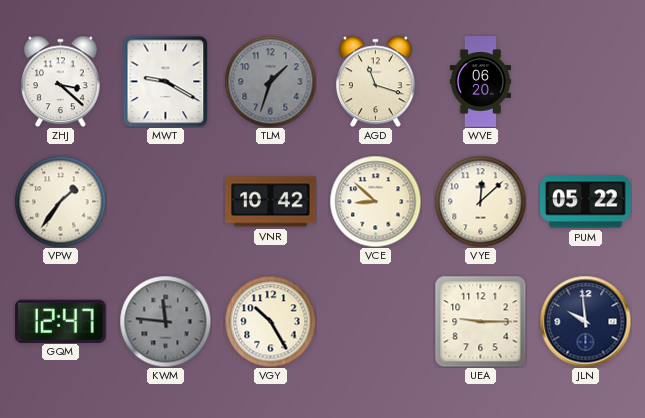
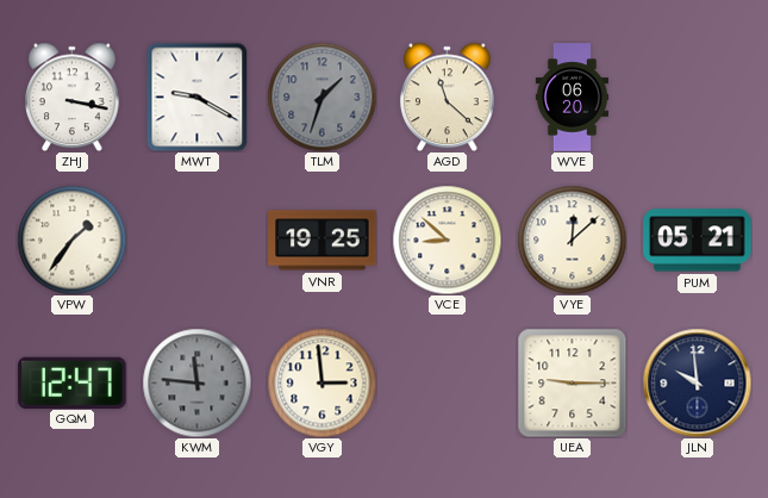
ZHJ: 3:22 -> 3:17 (73, 97)
AGD: 11:18 -> 11:22 (448, 97)
VNR: 10:42 -> 19:25 (323, 241)
PUM: 05:22 -> 05:21 (698, 241)
VGY: 10:25 -> 2:59 (321, 382)
